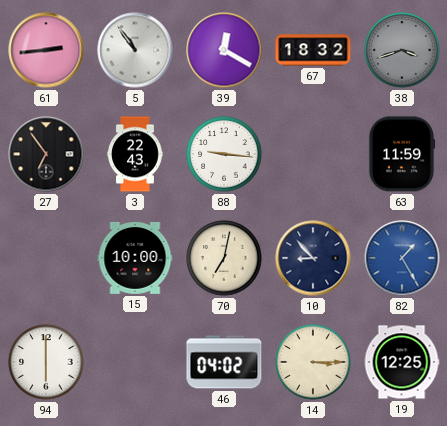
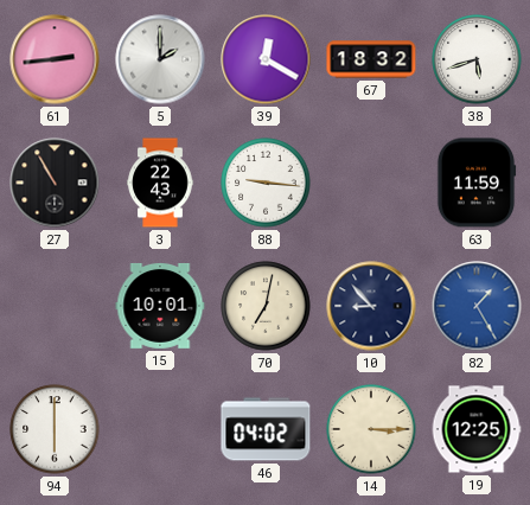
5: 10:54 -> 2:00 (160, 59)
38: 3:42 -> 5:42 (477, 59)
38 dial: grey -> white (477, 59)
27: 6:54 -> 10:55 (55, 183)
15: 10:00 -> 10:01 (160, 306)
